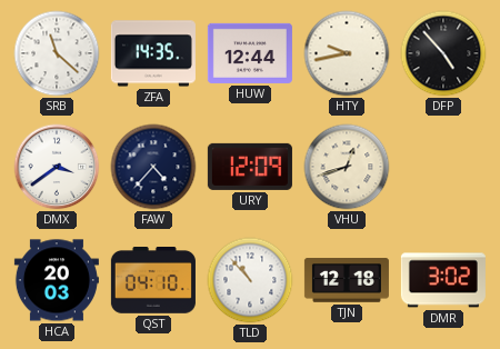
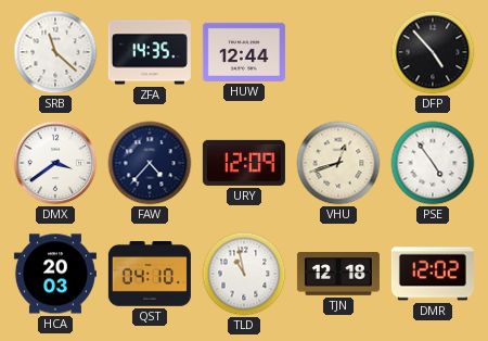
HTY: 9:43 -> none (347, 53)
PSE: none -> 4:54 (433, 163)
TLD: 10:53 -> 10:58 (244, 274)
DMR: 3:02 -> 12:02 (433, 274)
